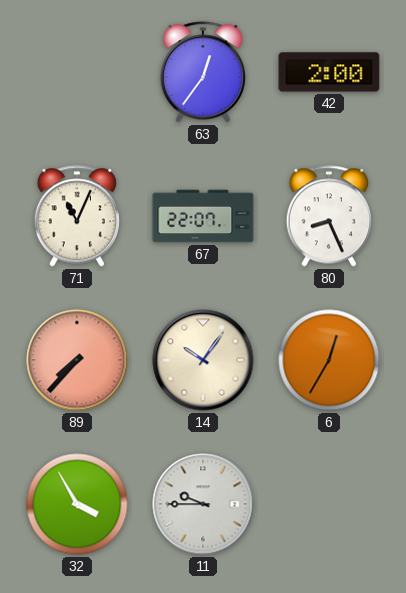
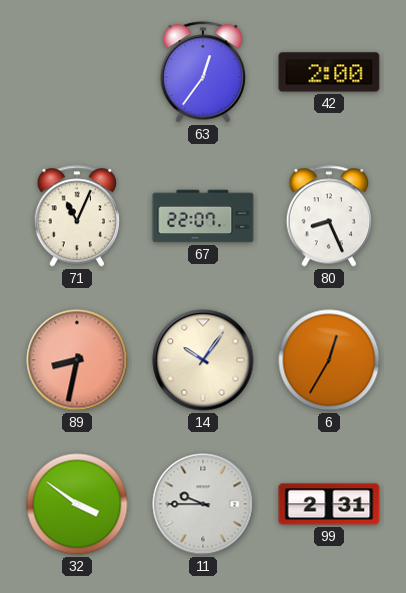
89: 7:37 -> 8:32 (77, 360)
32: 3:55 -> 3:51 (77, 504)
99: none -> 2:31 (329, 504)
